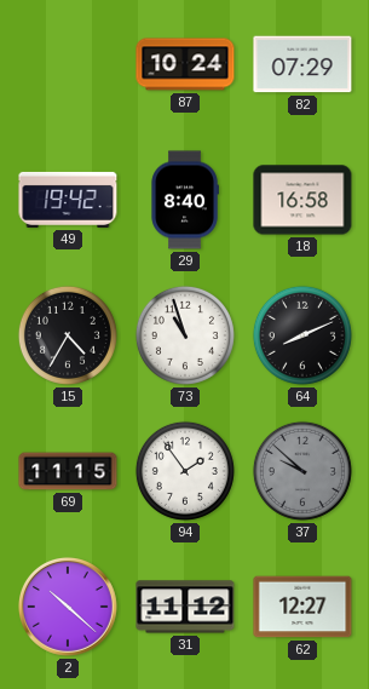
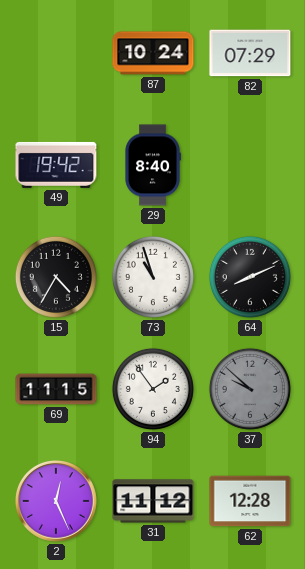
18: 16:58 -> none (302, 200)
2: 10:22 -> 12:26 (57, 502)
62: 12:27 -> 12:28 (250, 501)
